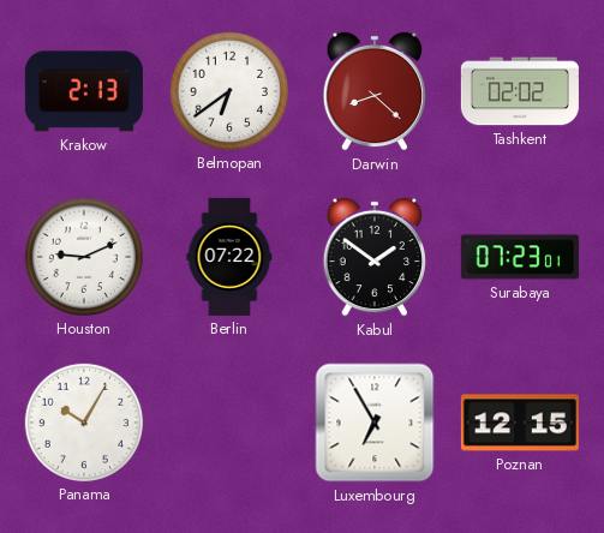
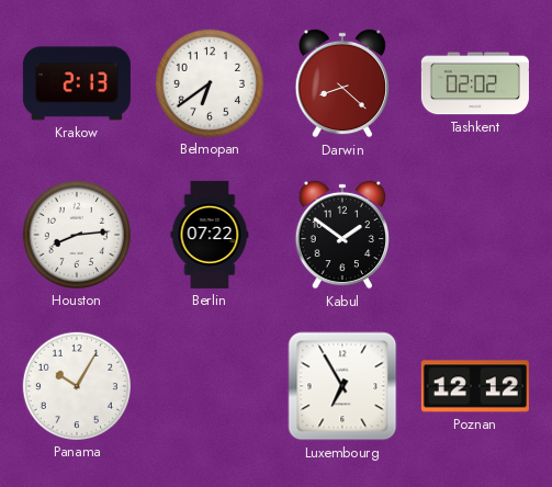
Houston: 9:11 -> 8:14 (77, 235)
Surabaya: 07:23 -> none (520, 257)
Poznan: 12:15 -> 12:12 (475, 386)
